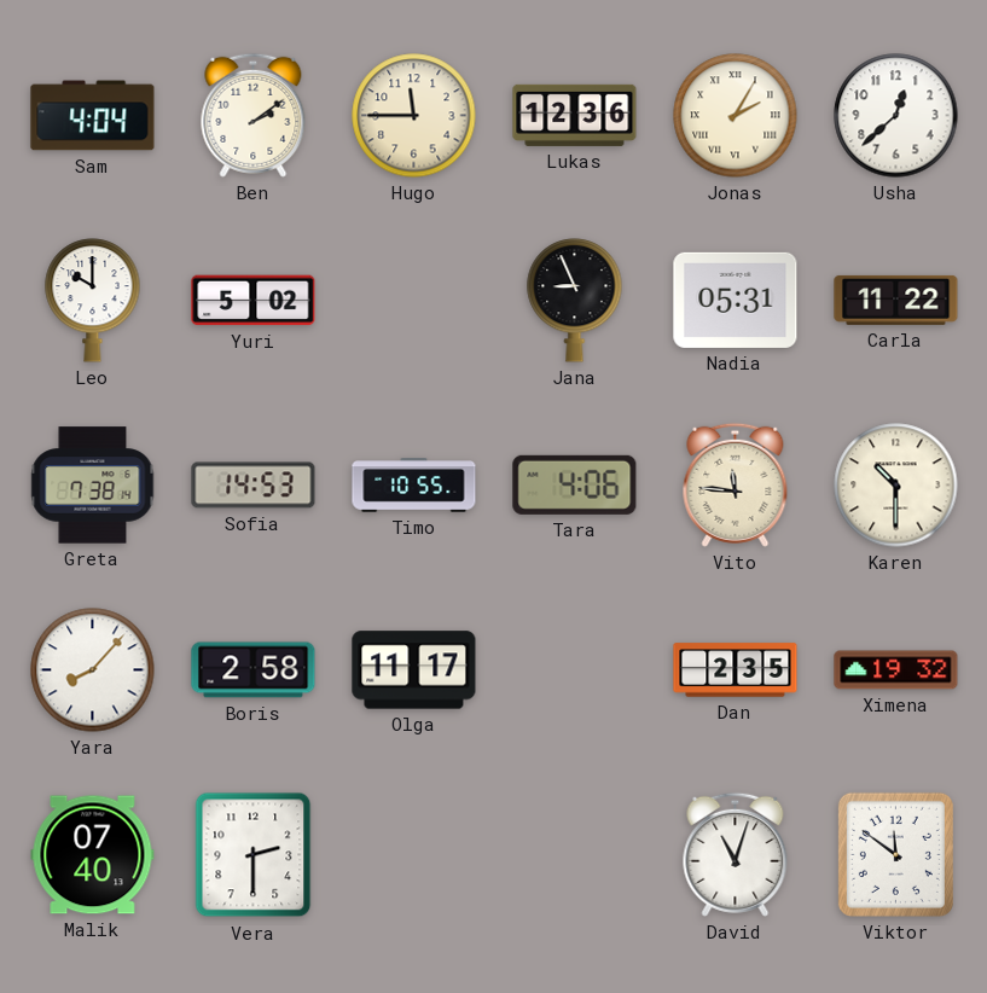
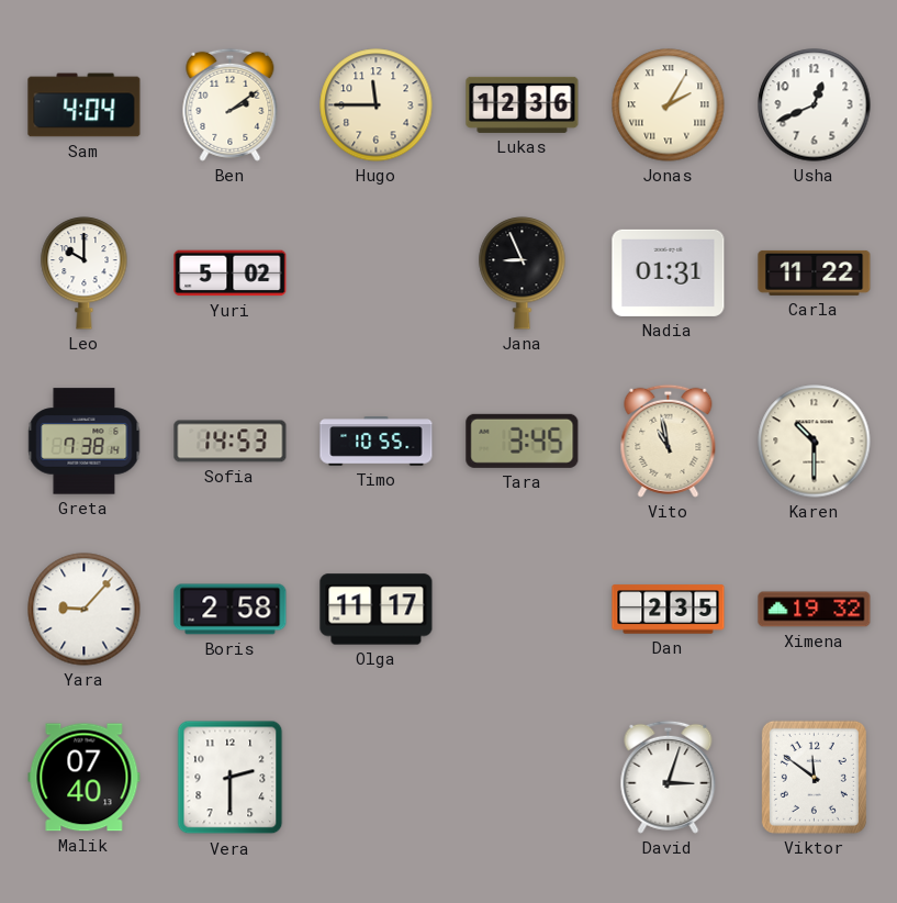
Usha: 12:38 -> 12:41 (815, 105)
Nadia: 05:31 -> 01:31 (669, 272)
Tara: 4:06 -> 3:45 (523, 441)
Vito: 11:46 -> 10:58 (669, 441)
Yara: 8:07 -> 9:07 (85, 610)
David: 11:03 -> 3:03 (669, 777)
